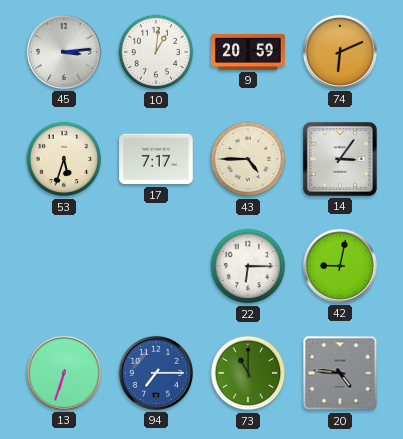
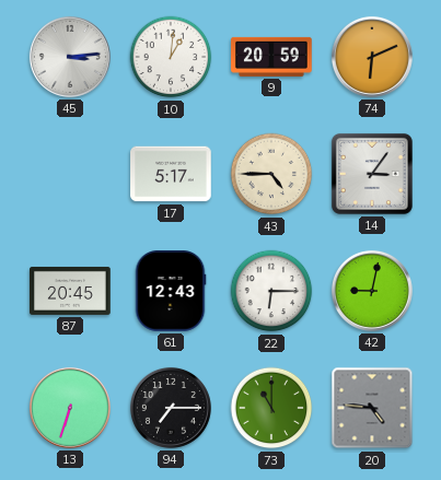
53: 5:33 -> none (64, 159)
17: 7:17 -> 5:17 (171, 174)
87: none -> 20:45 (70, 291)
61: none -> 12:43 (171, 291)
94 dial: blue -> black (171, 408)
